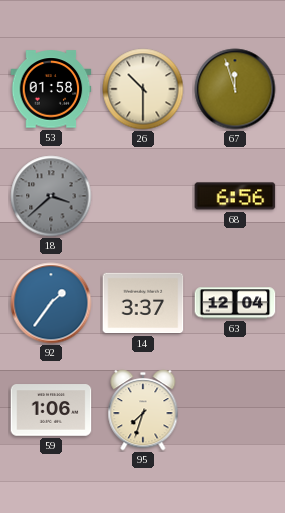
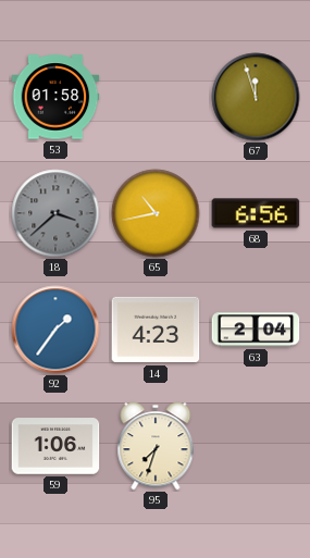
26: 10:30 -> none (143, 89)
65: none -> 10:43 (156, 213)
14: 3:37 -> 4:23 (156, 330)
63: 12:04 -> 2:04 (256, 330)
